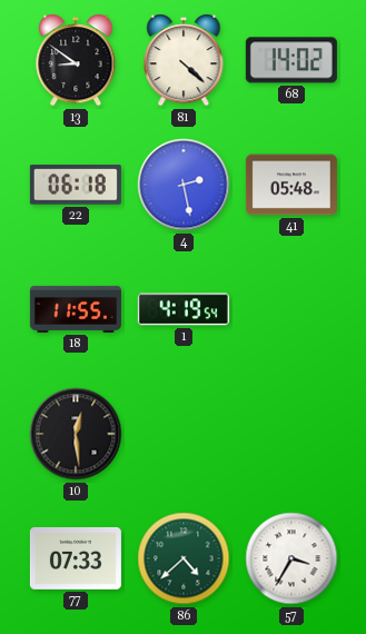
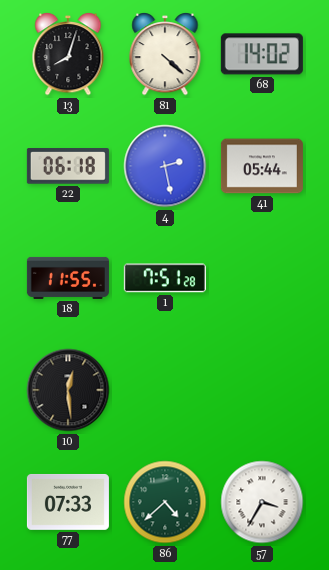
13: 8:51 -> 8:03 (68, 55)
41: 05:48 -> 05:44 (262, 166)
1: 4:19 -> 7:51 (165, 278)
